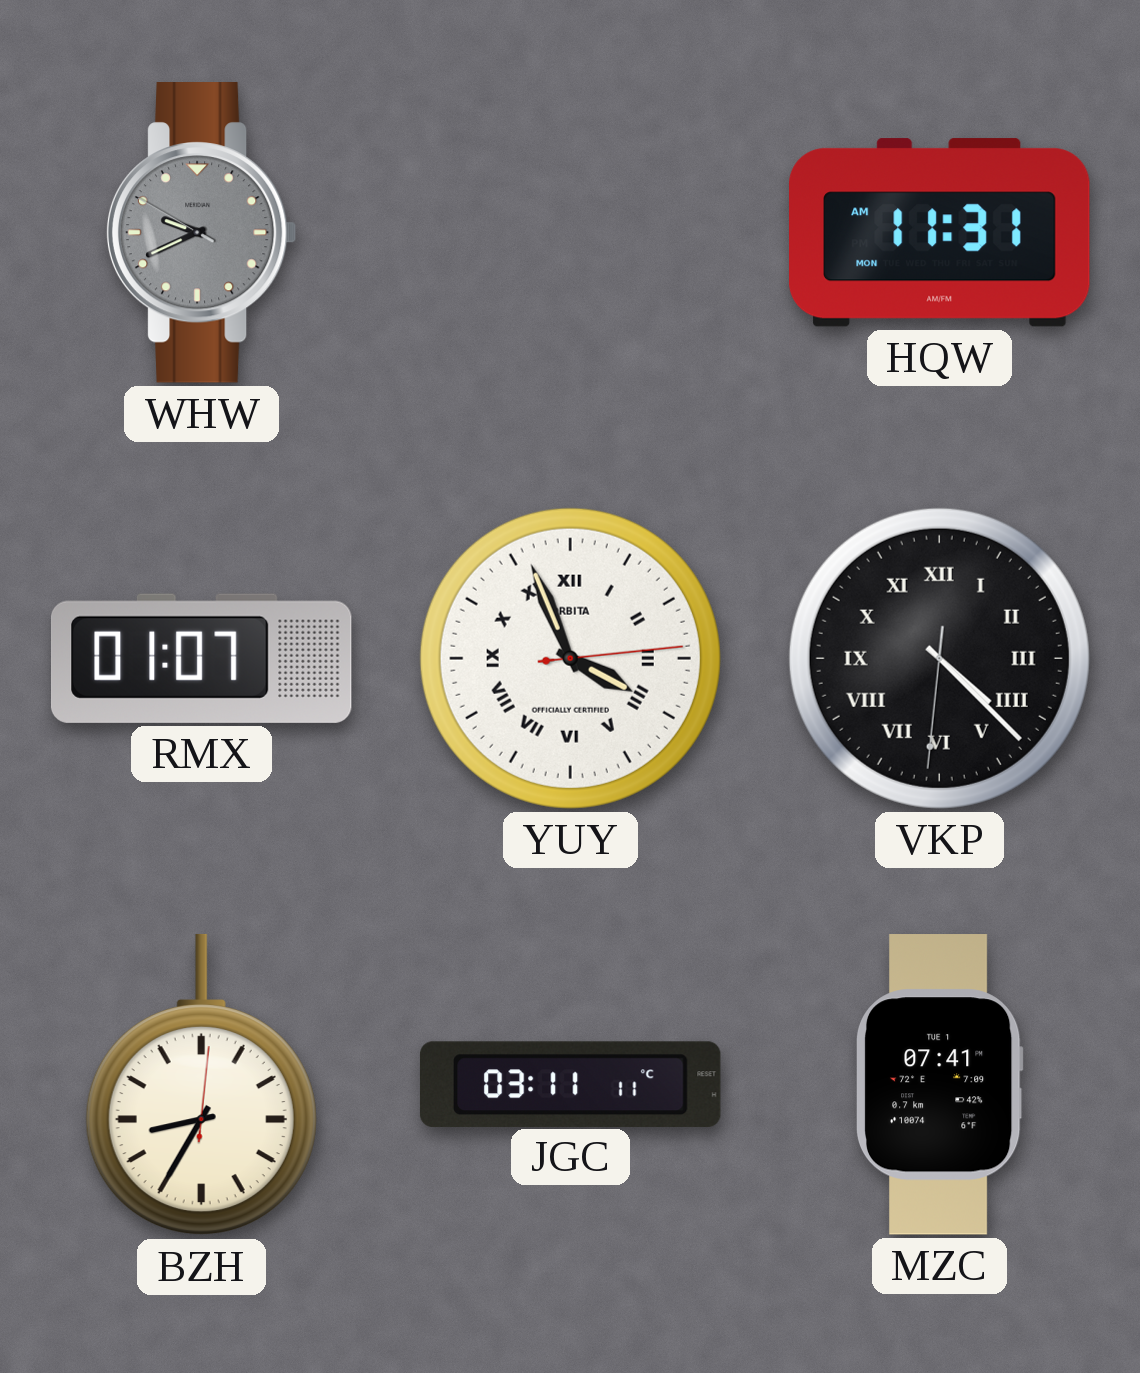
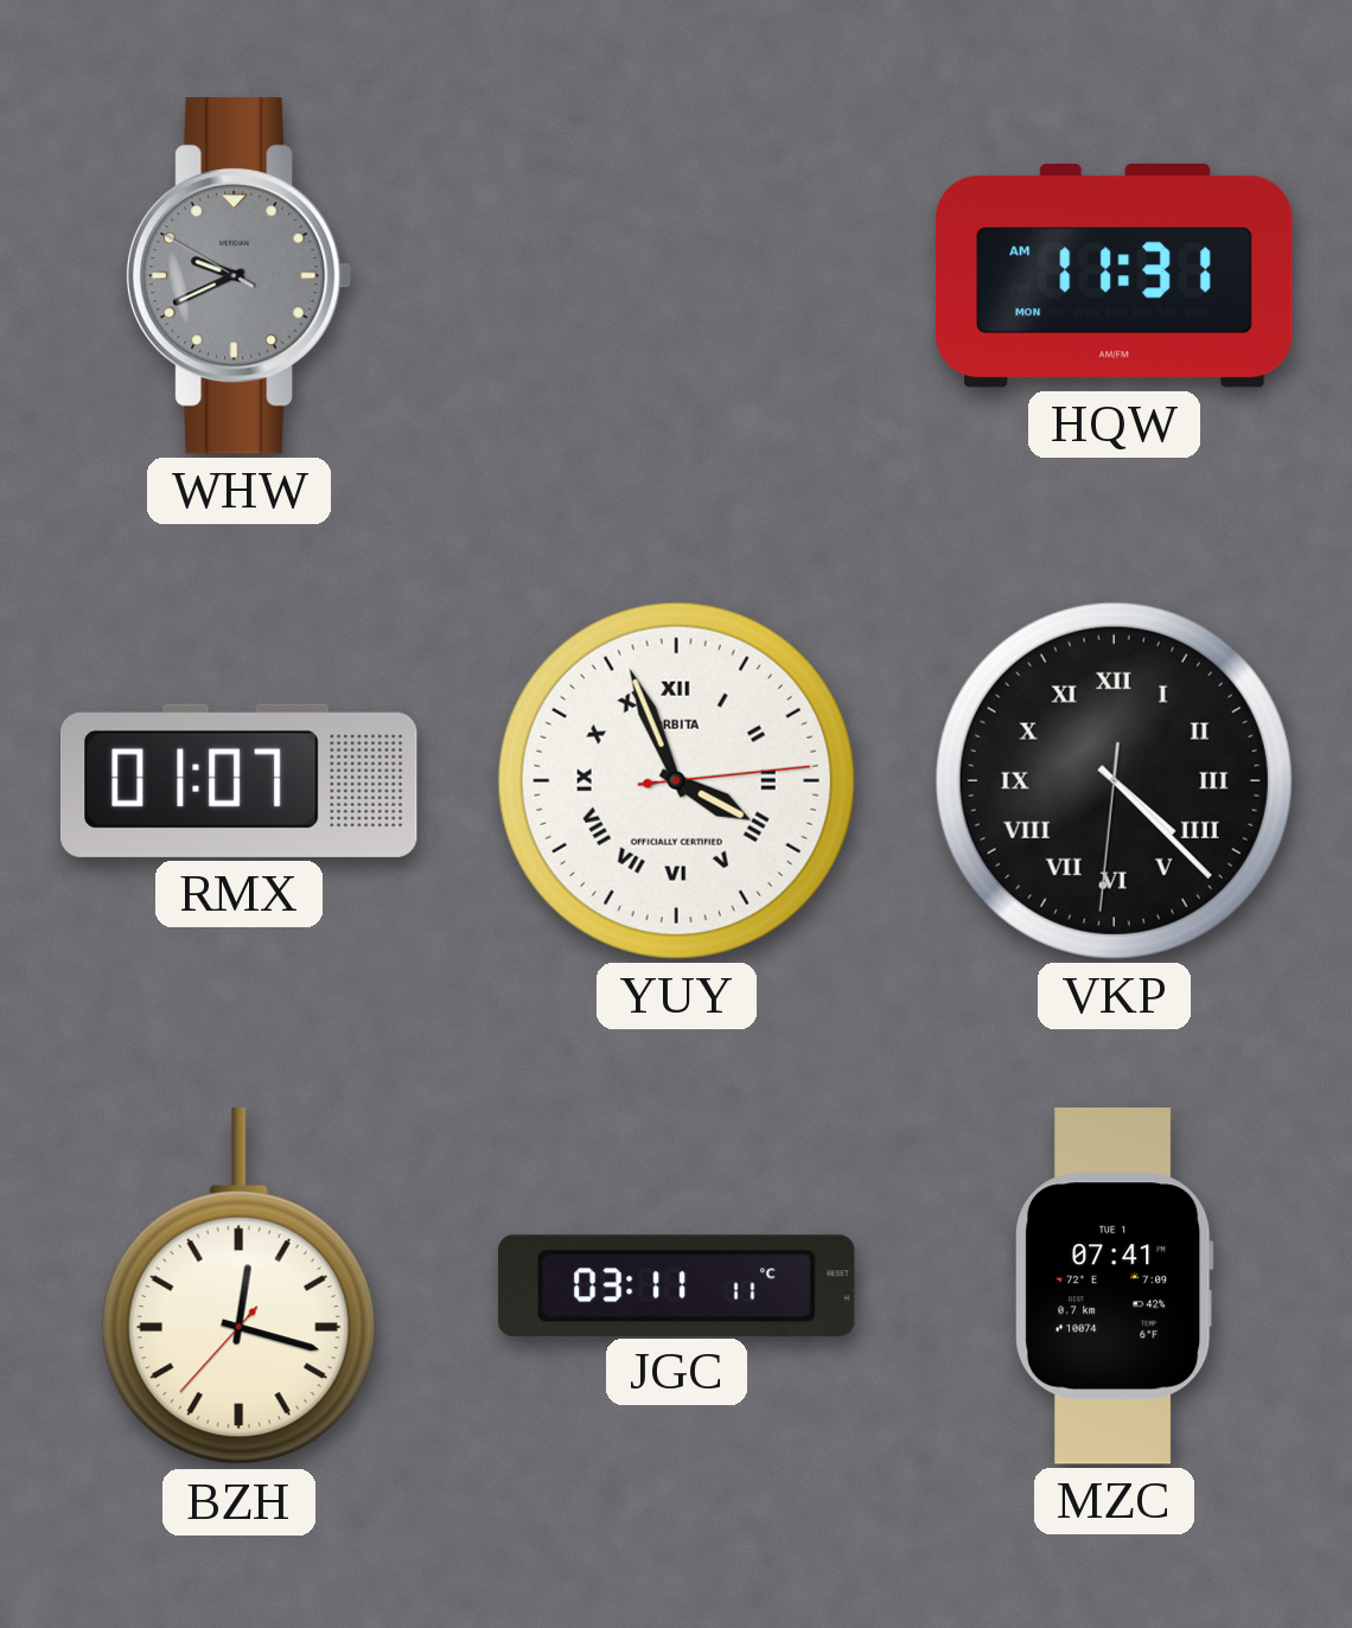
BZH: 8:35 -> 12:17 (238, 1287)
